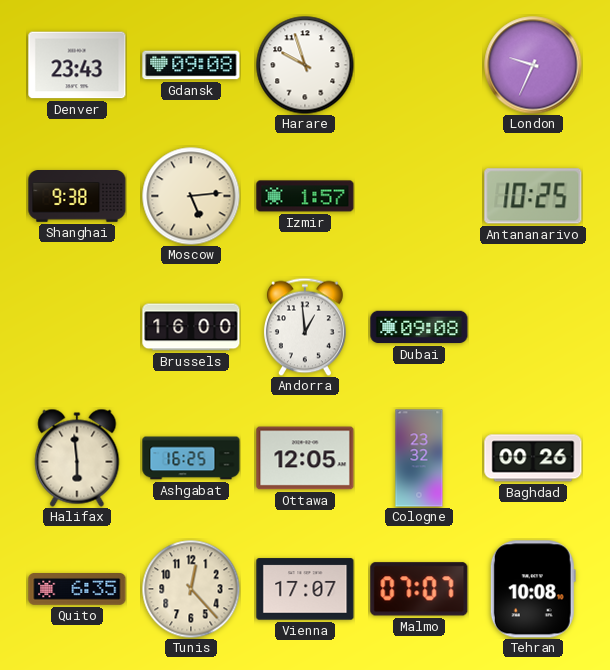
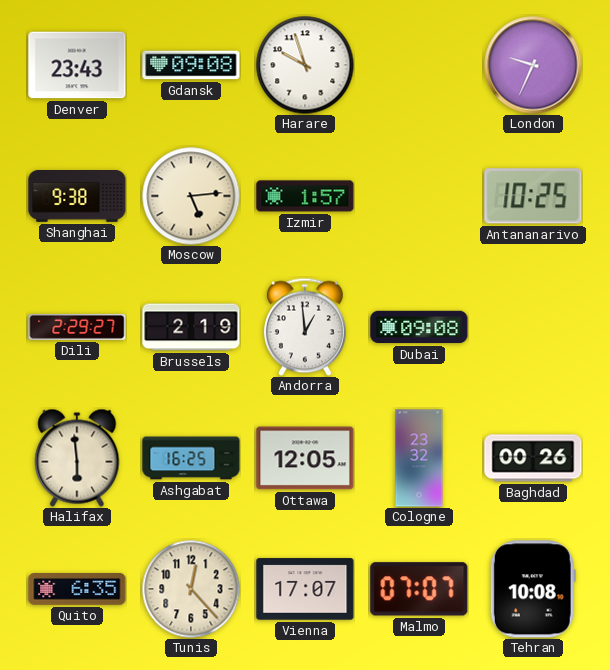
Dili: none -> 2:29 (77, 327)
Brussels: 16:00 -> 2:19 (191, 327)
